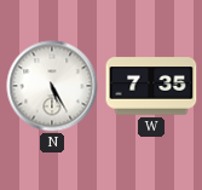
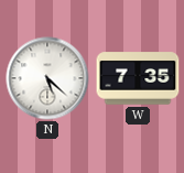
N: 5:25 -> 5:22 (47, 78)
